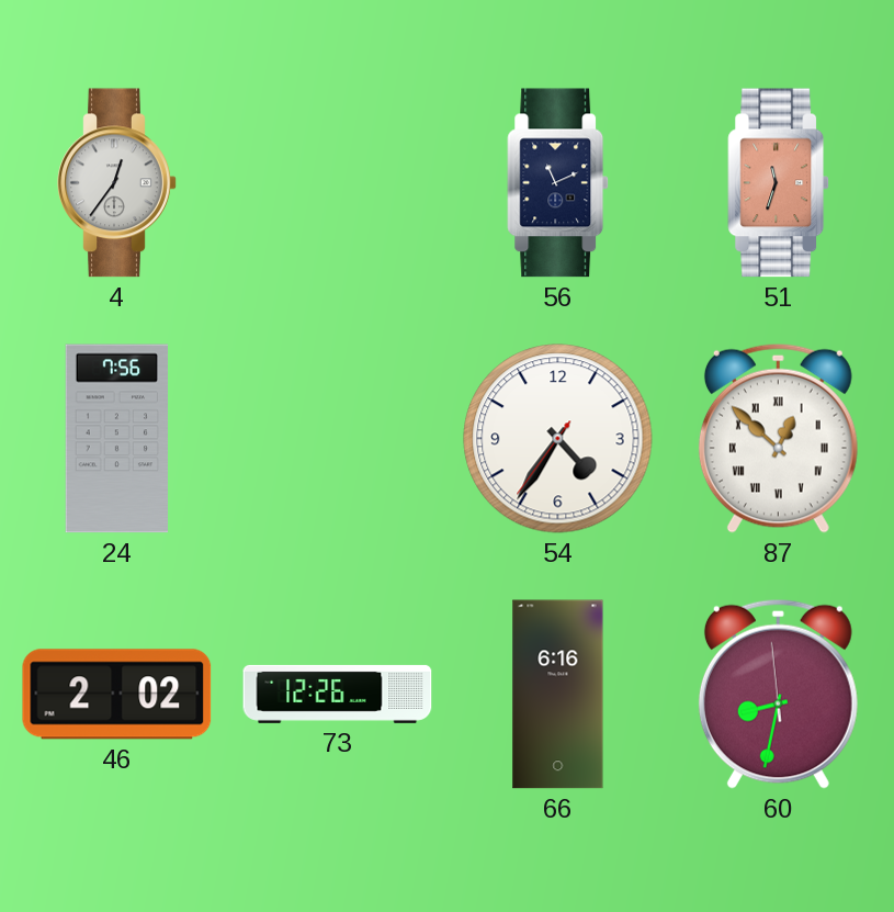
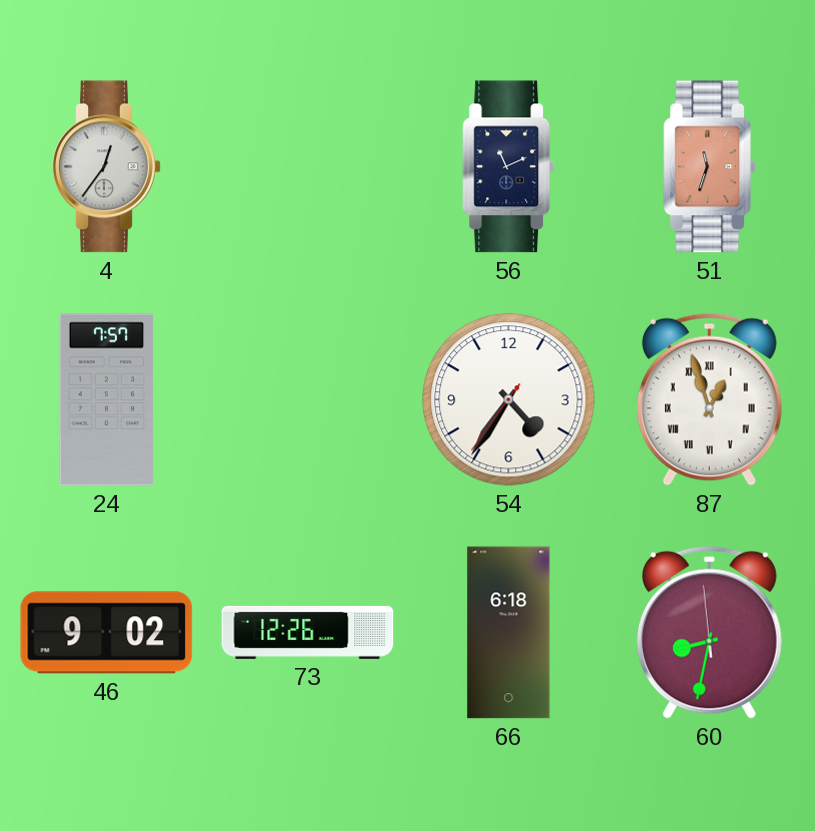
24: 7:56 -> 7:57 (106, 400)
87: 12:52 -> 12:57 (709, 399)
46: 2:02 -> 9:02 (107, 633)
66: 6:16 -> 6:18 (509, 633)
